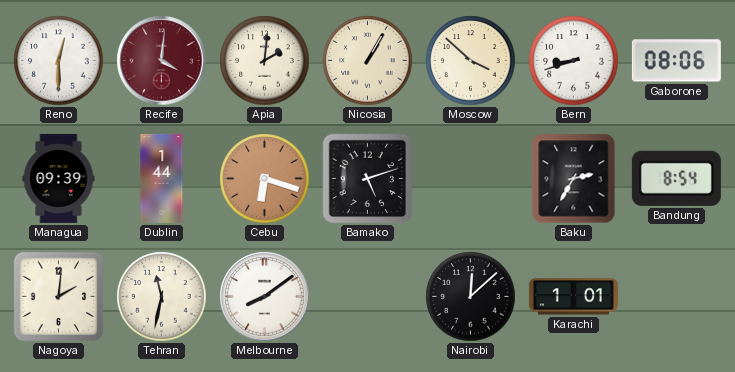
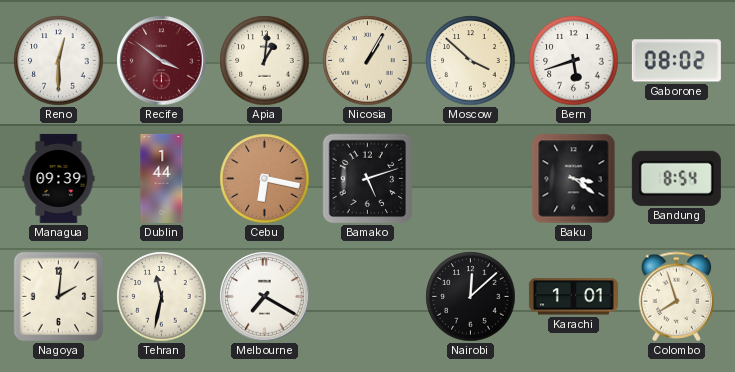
Recife: 4:01 -> 3:51 (162, 61)
Apia: 2:01 -> 1:01 (265, 61)
Bern: 8:42 -> 5:42 (574, 61)
Gaborone: 08:06 -> 08:02 (676, 61)
Cebu: 6:18 -> 6:17 (265, 179)
Baku: 2:35 -> 3:21 (574, 179)
Melbourne: 8:09 -> 7:20 (265, 297)
Colombo: none -> 7:57 (676, 297)
